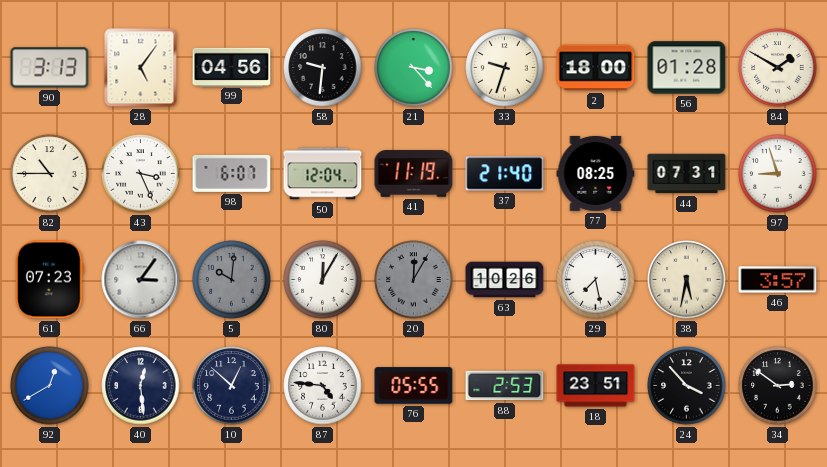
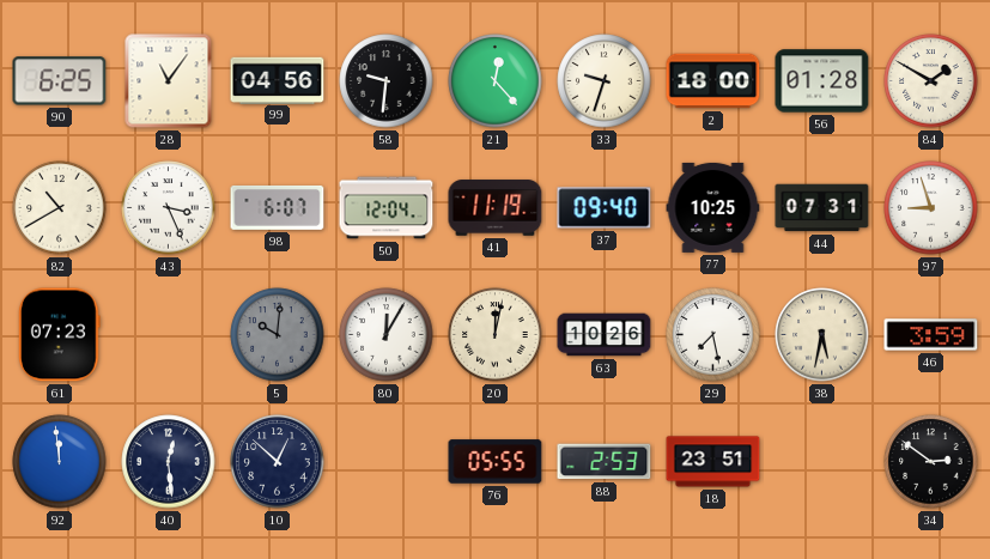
90: 3:13 -> 6:25 (60, 81)
28: 5:06 -> 11:06 (169, 81)
21: 3:23 -> 12:23 (496, 81)
82: 10:45 -> 10:40 (60, 208)
37: 21:40 -> 09:40 (605, 208)
77: 08:25 -> 10:25 (713, 207)
66: 3:06 -> none (141, 280)
20: 12:05 -> 12:02 (496, 335)
20 dial: grey -> cream (496, 335)
46: 3:57 -> 3:59 (931, 335)
92: 12:40 -> 11:59 (60, 462)
87: 4:46 -> none (323, 386)
24: 3:53 -> none (687, 386)
